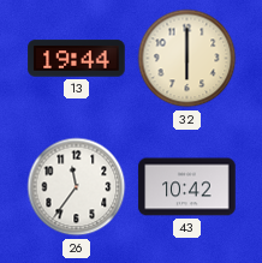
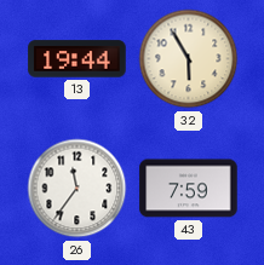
32: 6:00 -> 5:55 (189, 59)
43: 10:42 -> 7:59 (189, 189)
